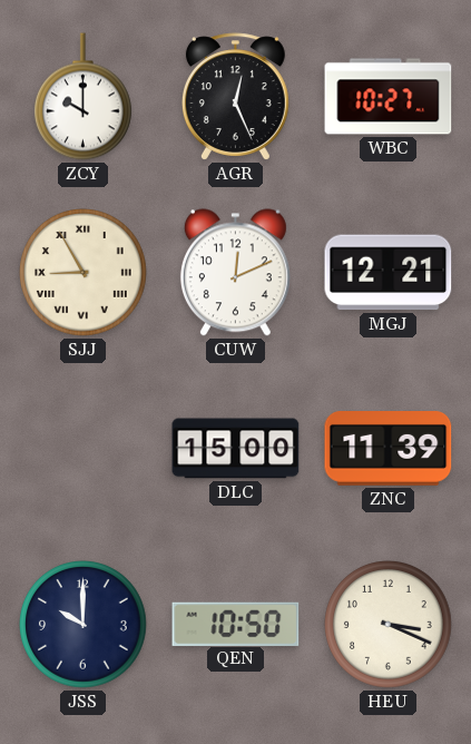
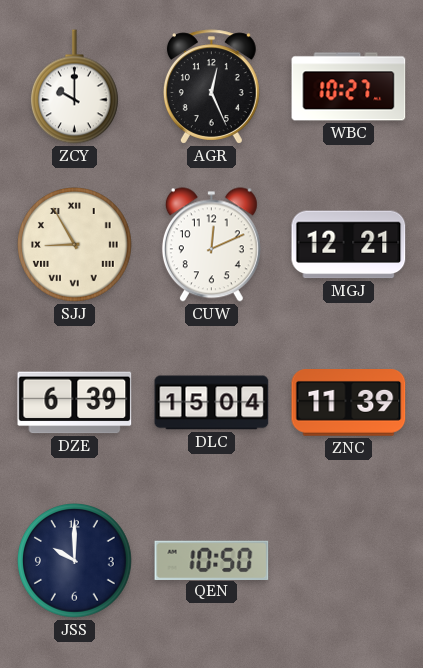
DZE: none -> 6:39 (75, 403)
DLC: 15:00 -> 15:04 (212, 403)
HEU: 3:19 -> none (389, 625)
